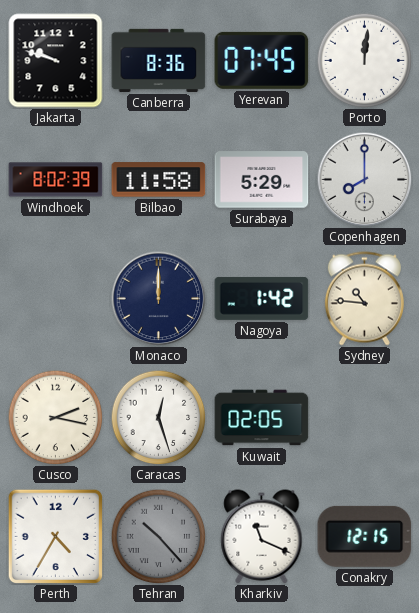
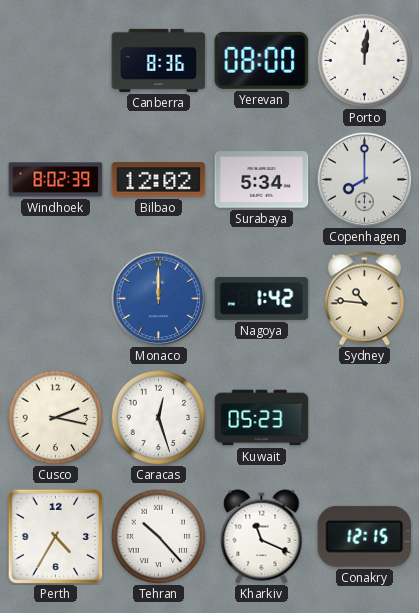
Jakarta: 9:48 -> none (56, 61)
Yerevan: 07:45 -> 08:00 (262, 60)
Bilbao: 11:58 -> 12:02 (159, 180)
Surabaya: 5:29 -> 5:34 (262, 180)
Monaco dial: navy -> blue (158, 298)
Kuwait: 02:05 -> 05:23 (262, 418)
Tehran dial: grey -> white (158, 536)
